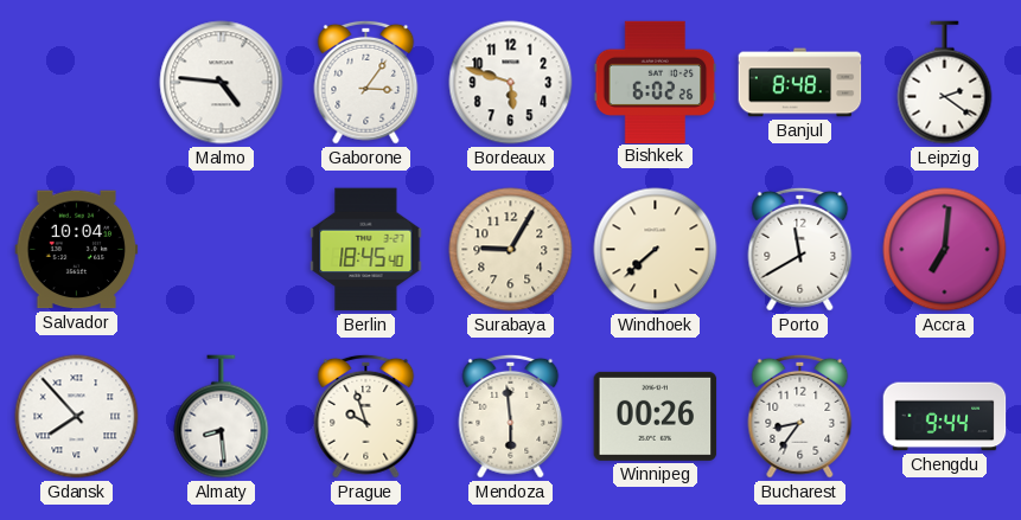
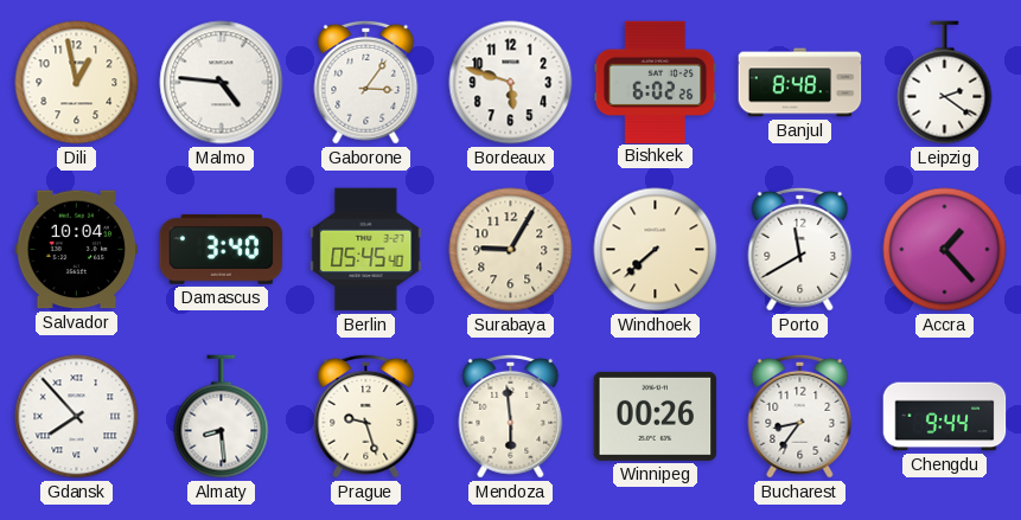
Dili: none -> 12:58 (77, 83)
Damascus: none -> 3:40 (222, 249)
Berlin: 18:45 -> 05:45 (366, 250)
Accra: 7:01 -> 1:23 (945, 250)
Prague: 9:57 -> 9:27 (366, 416)
